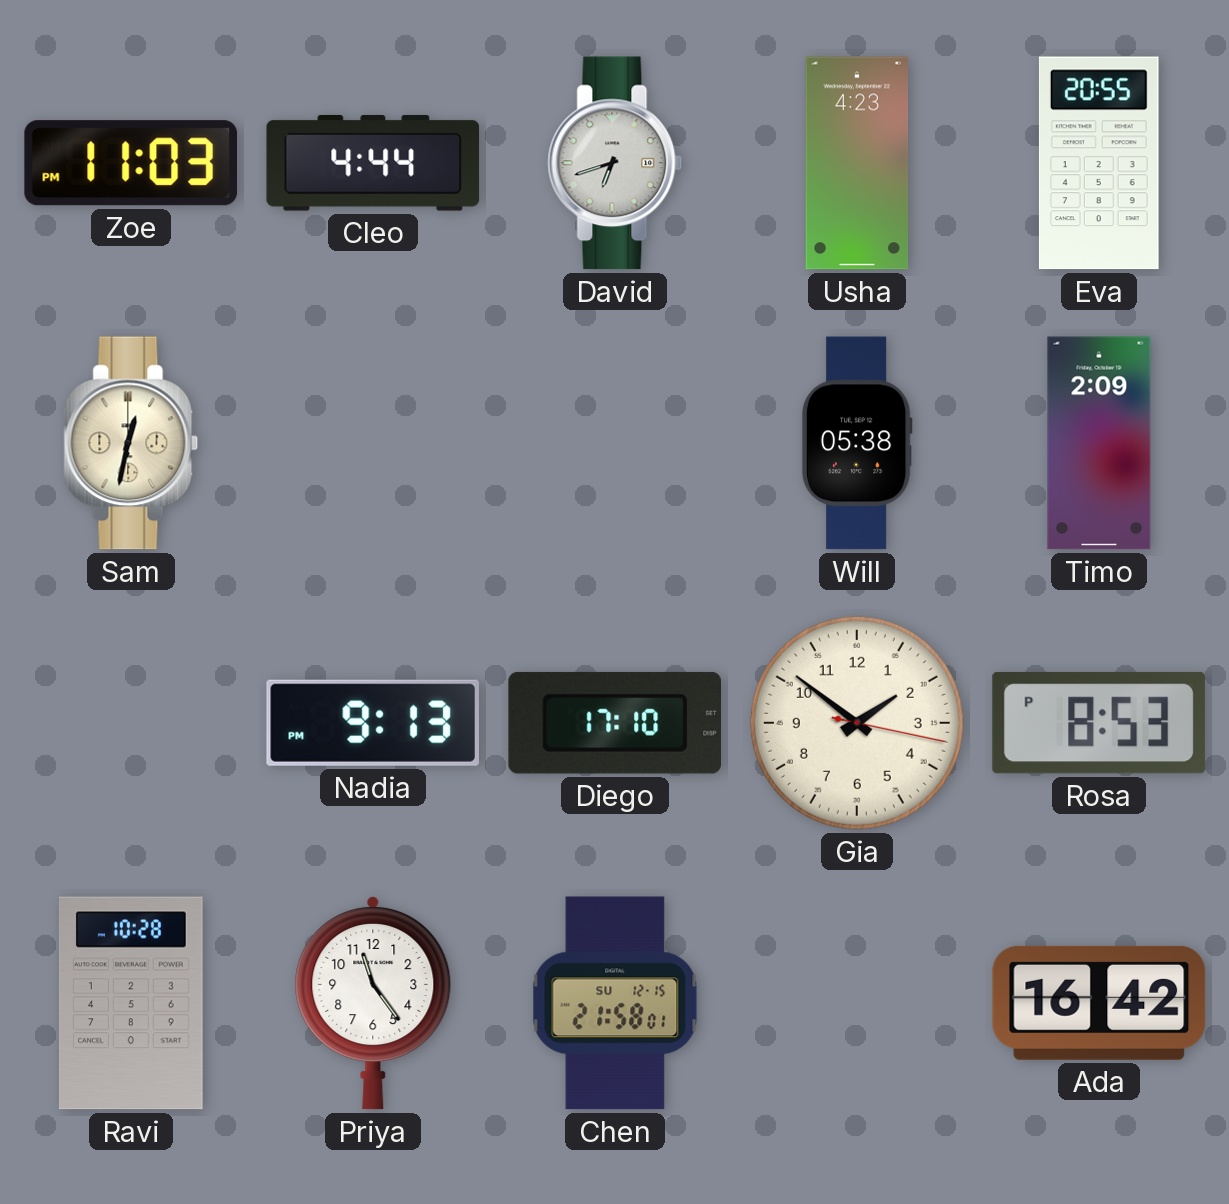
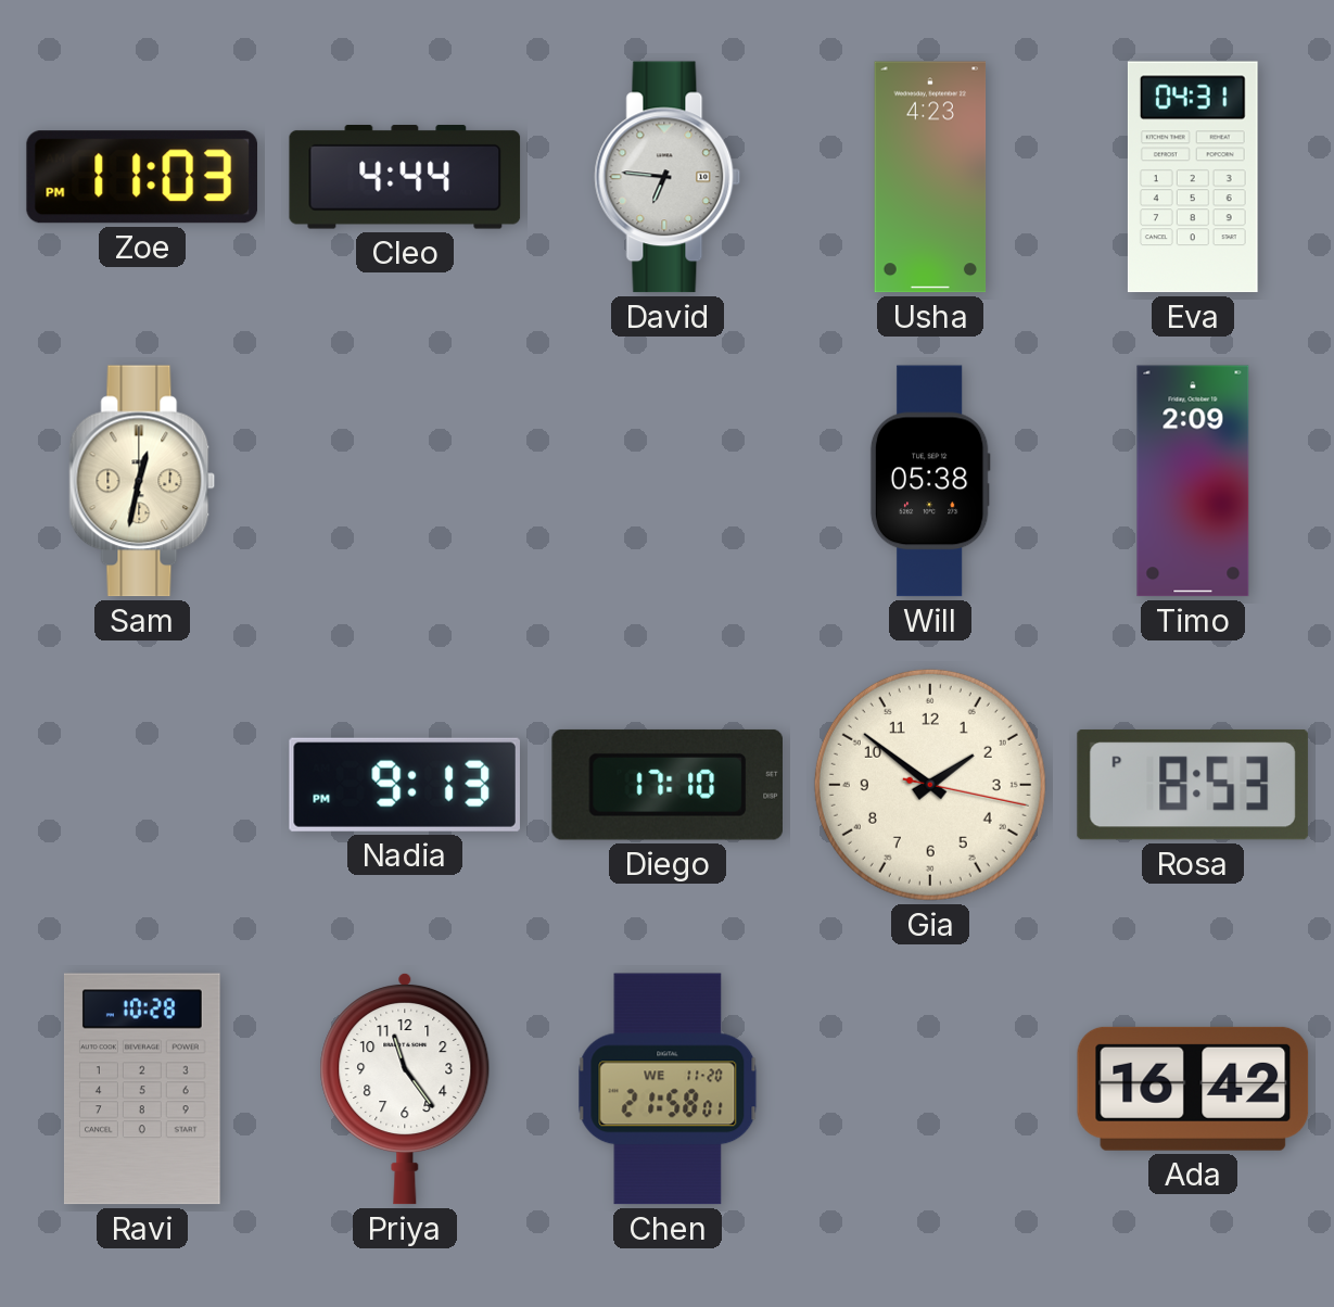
David: 6:42 -> 6:46 (668, 177)
Eva: 20:55 -> 04:31 (1193, 177)
Chen date: SU 12-15 -> WE 11-20 (668, 1089)
